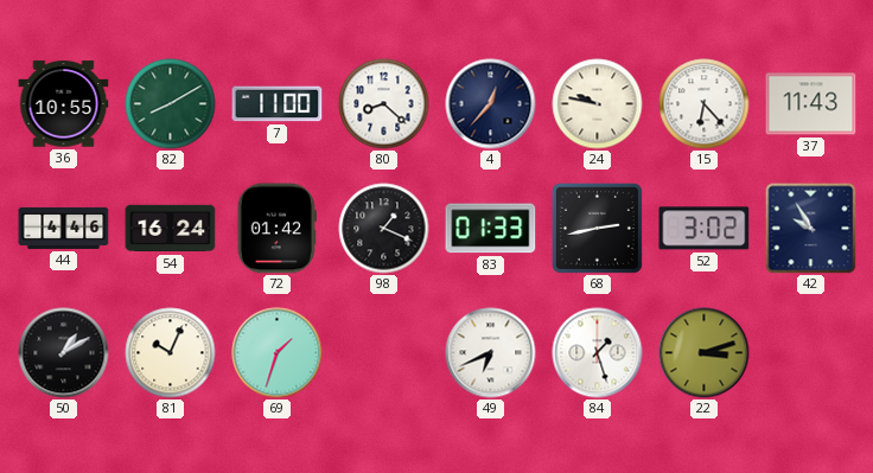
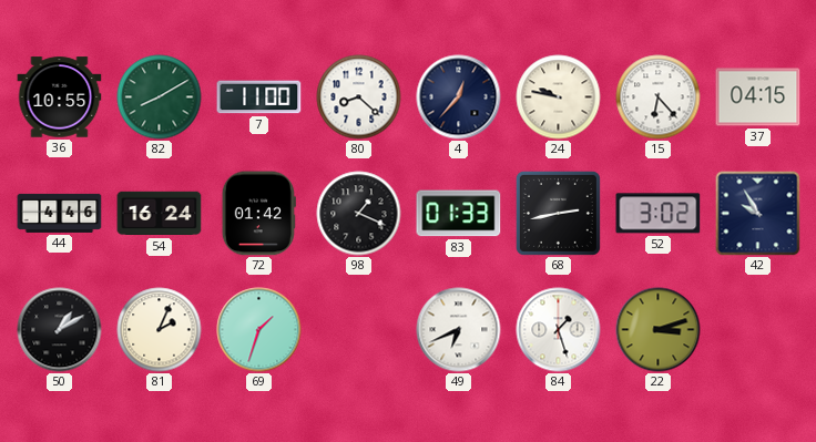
37: 11:43 -> 04:15 (758, 97)
81: 10:04 -> 2:04 (160, 330)
